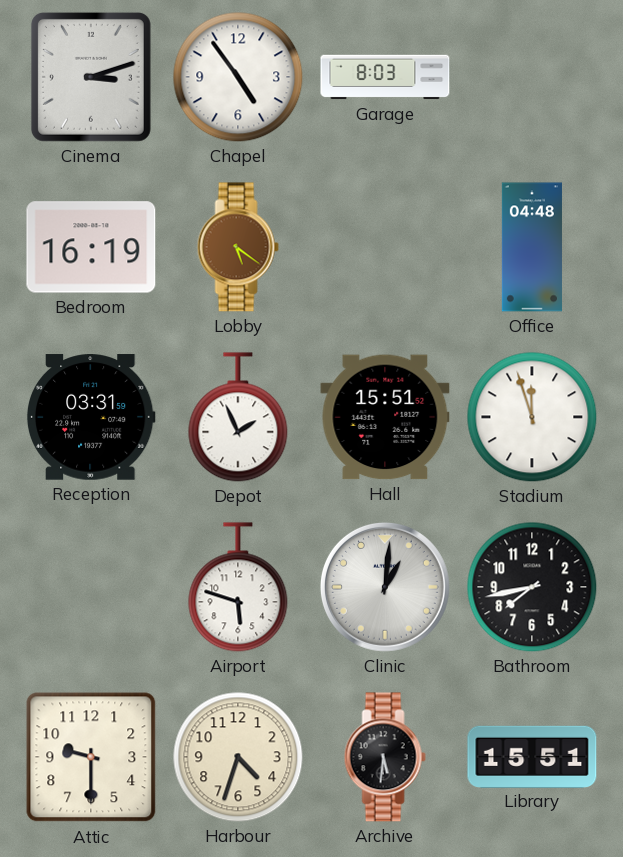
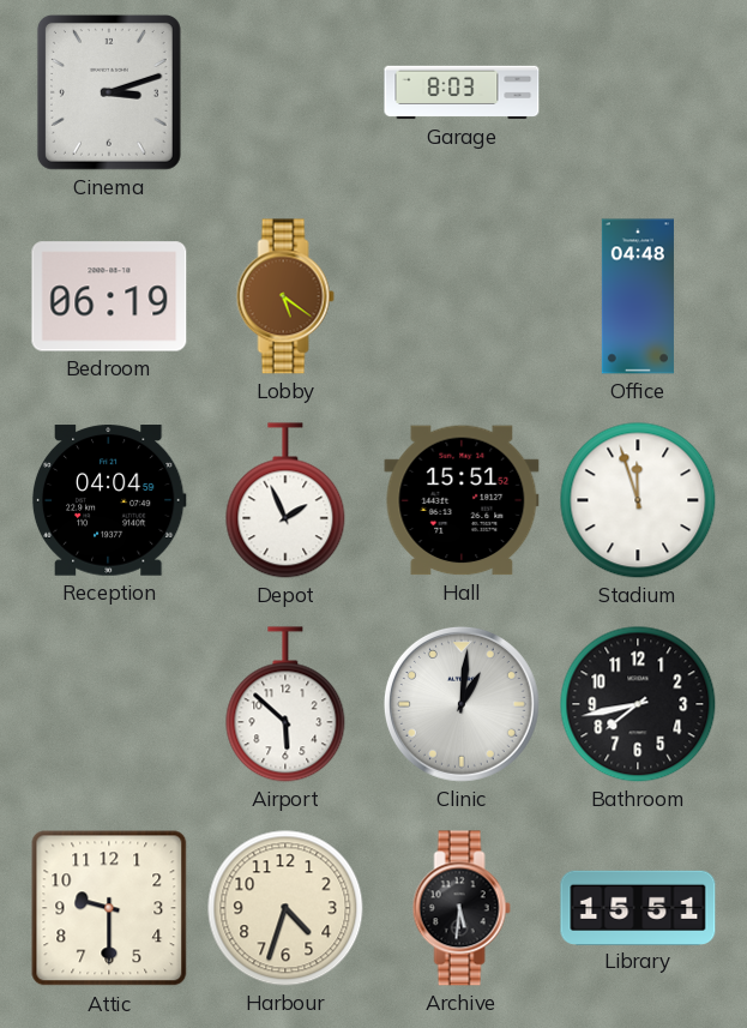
Chapel: 4:54 -> none (238, 77)
Bedroom: 16:19 -> 06:19 (109, 296)
Reception: 03:31 -> 04:04 (109, 500)
Airport: 5:48 -> 5:52 (285, 704)
